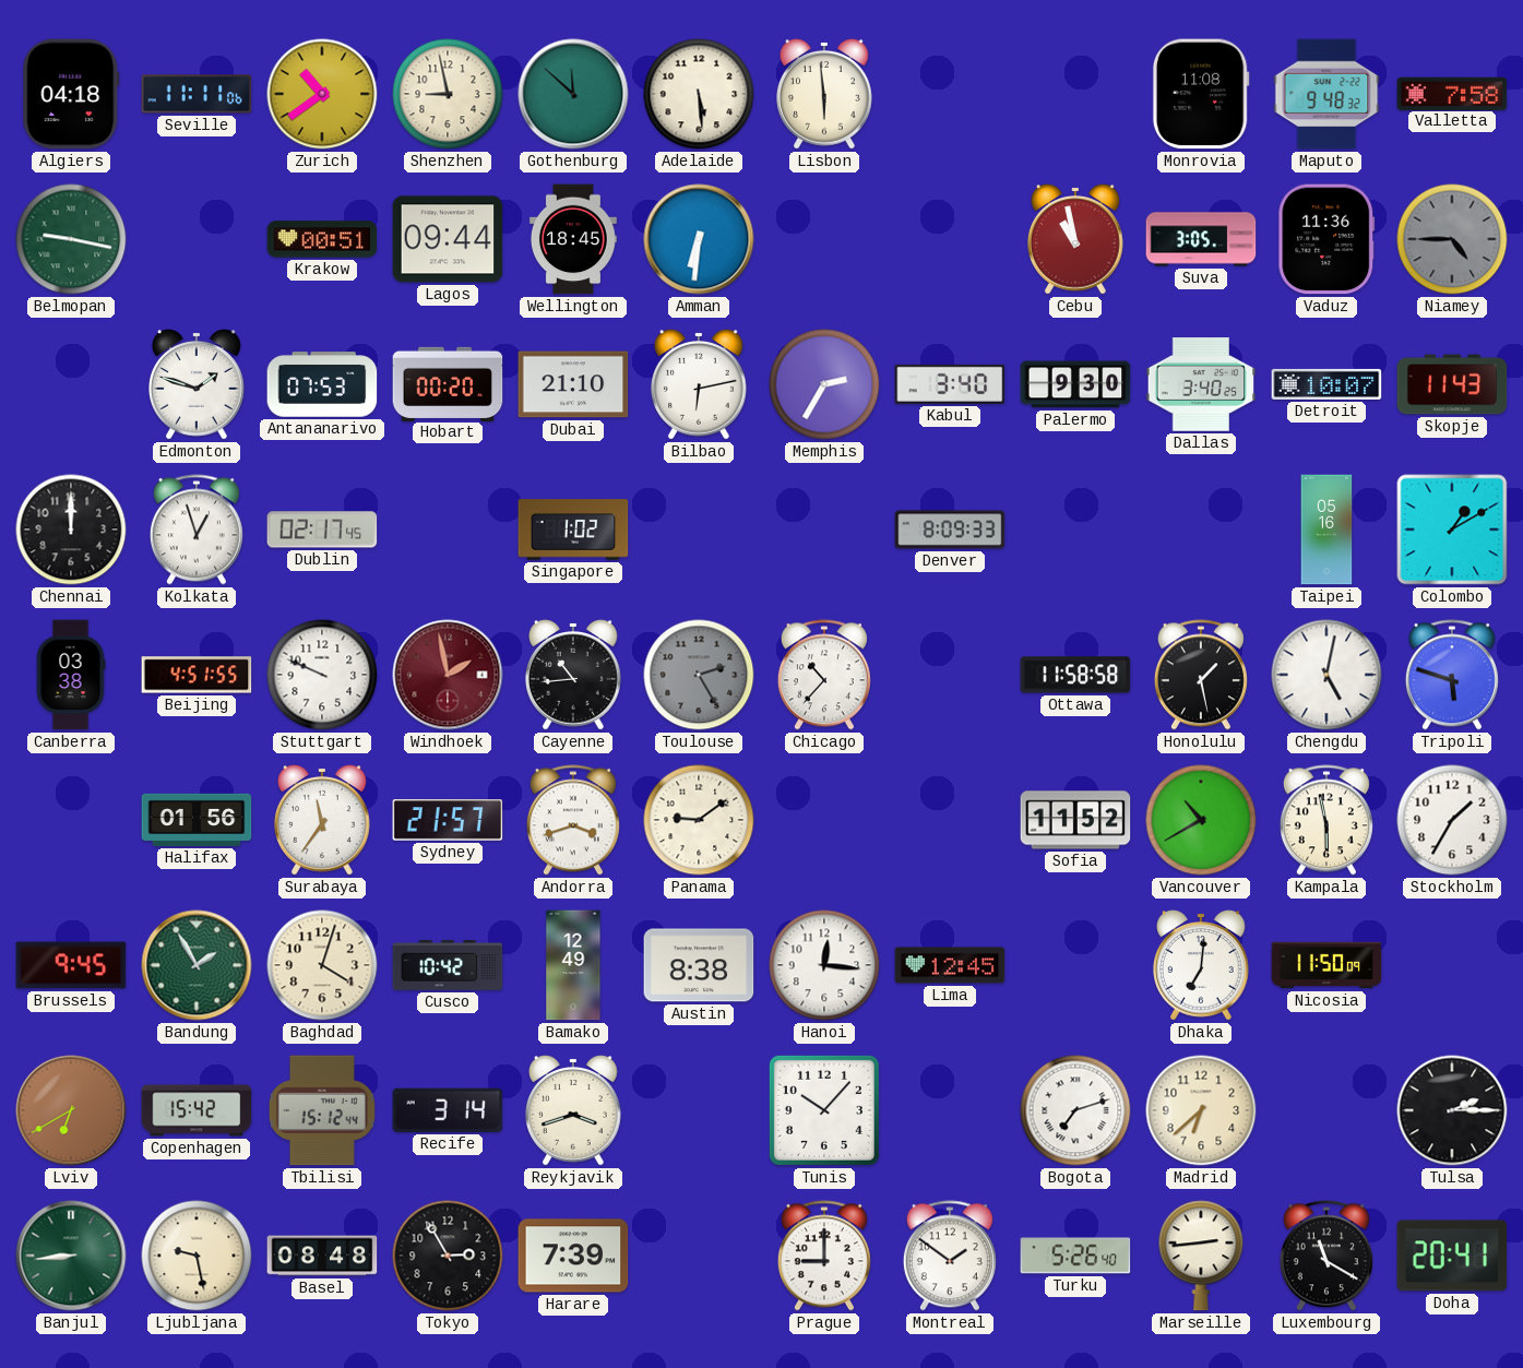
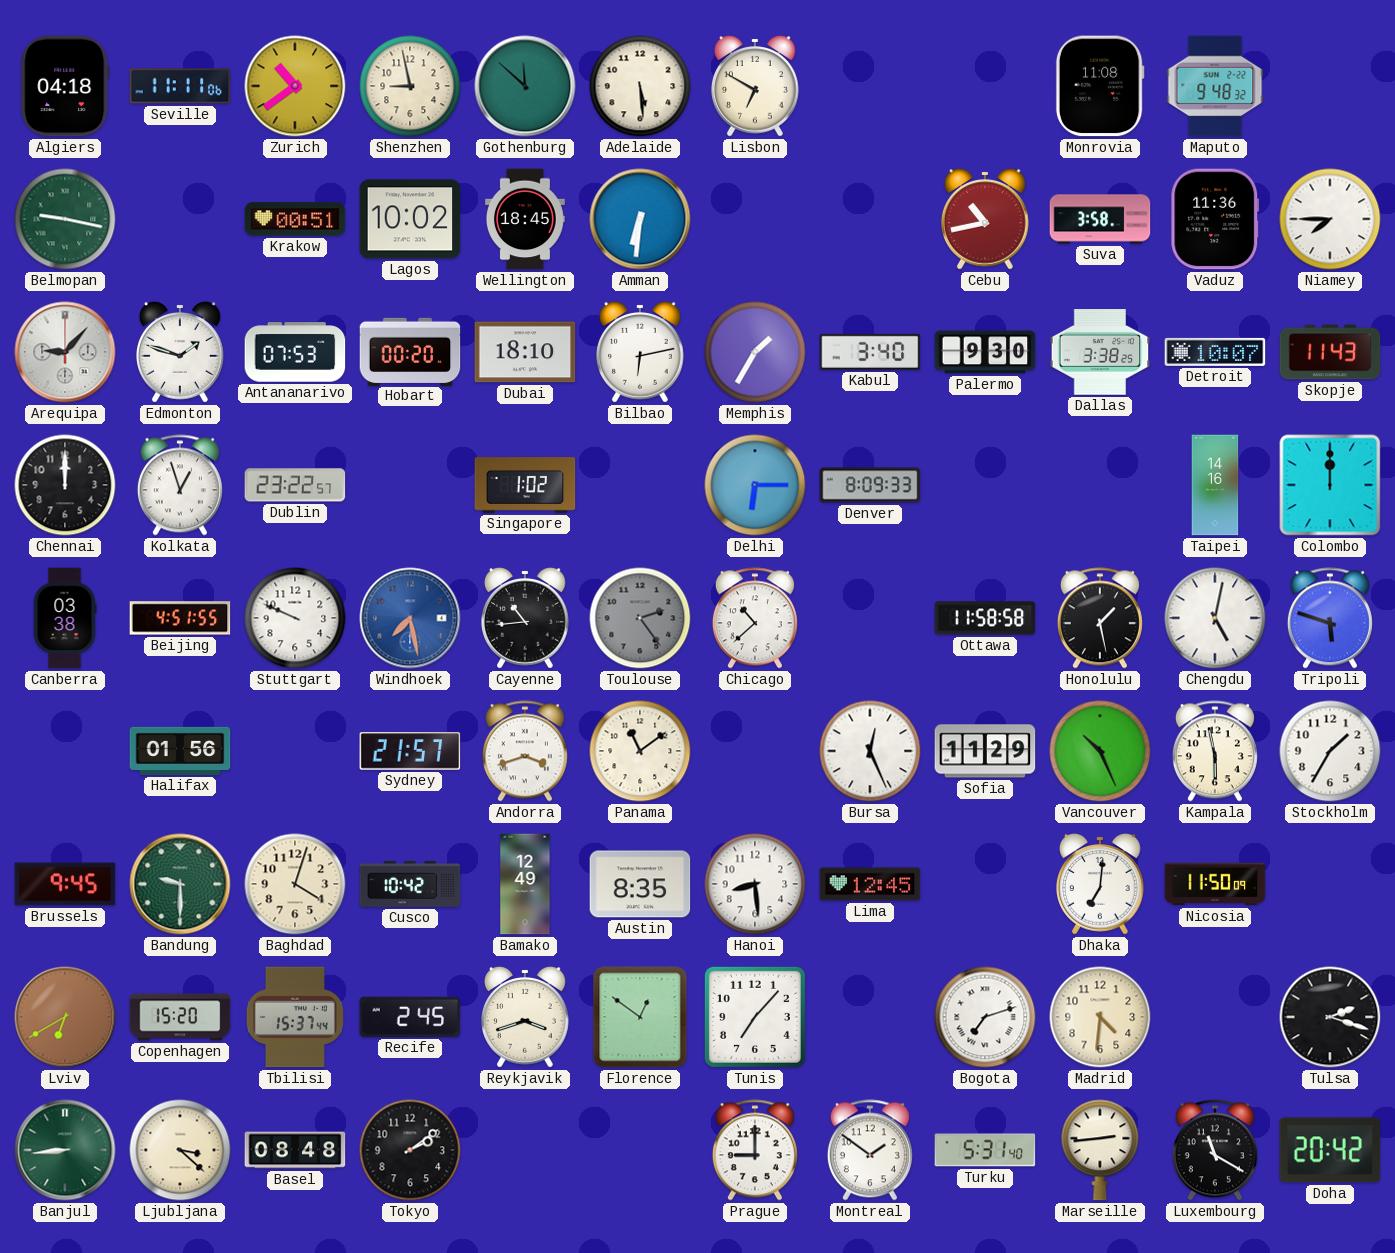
Lisbon: 5:59 -> 6:50 (756, 86)
Valletta: 7:58 -> none (1452, 93)
Lagos: 09:44 -> 10:02 (410, 219)
Cebu: 10:58 -> 10:43 (986, 219)
Suva: 3:05 -> 3:58 (1100, 219)
Niamey: 4:45 -> 7:45 (1330, 219)
Niamey dial: grey -> white (1330, 219)
Arequipa: none -> 9:07 (65, 352)
Dubai: 21:10 -> 18:10 (525, 352)
Memphis: 2:35 -> 1:35 (755, 352)
Dallas: 3:40 -> 3:38 (1100, 353)
Dublin: 02:17 -> 23:22 (295, 485)
Delhi: none -> 6:15 (755, 485)
Taipei: 05:16 -> 14:16 (1215, 485)
Colombo: 1:10 -> 12:00 (1330, 485)
Windhoek: 1:58 -> 7:28 (410, 618)
Windhoek dial: burgundy -> blue (410, 618)
Toulouse: 2:25 -> 2:24 (640, 618)
Chicago: 10:37 -> 10:38 (755, 618)
Surabaya: 11:36 -> none (323, 820)
Panama: 9:09 -> 11:09 (640, 751)
Bursa: none -> 12:26 (870, 751)
Sofia: 11:52 -> 11:29 (985, 751)
Vancouver: 10:40 -> 10:26 (1100, 751)
Bandung: 1:55 -> 9:30 (180, 884)
Austin: 8:38 -> 8:35 (640, 884)
Hanoi: 12:16 -> 8:29 (755, 884)
Copenhagen: 15:42 -> 15:20 (180, 1017)
Tbilisi: 15:12 -> 15:37 (295, 1017)
Recife: 3:14 -> 2:45 (410, 1017)
Florence: none -> 12:51 (640, 1017)
Tunis: 10:07 -> 7:07 (755, 1017)
Madrid: 6:38 -> 4:31 (1100, 1017)
Tulsa: 2:15 -> 2:18 (1330, 1017)
Ljubljana: 9:28 -> 3:22 (180, 1150)
Tokyo: 2:55 -> 2:09 (410, 1150)
Harare: 7:39 -> none (573, 1256)
Turku: 5:26 -> 5:31 (985, 1150)
Doha: 20:41 -> 20:42 (1330, 1150)
